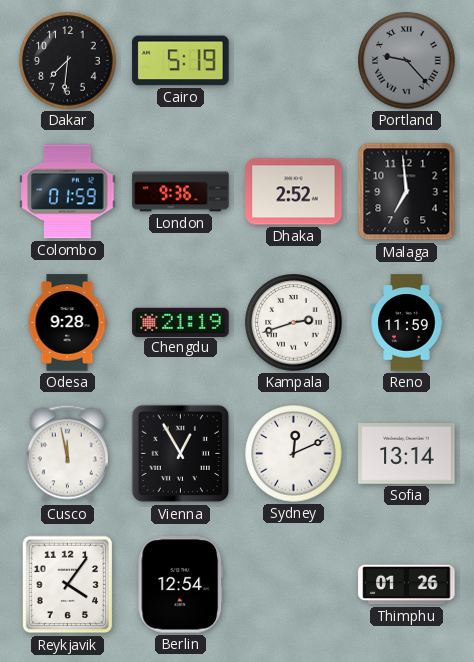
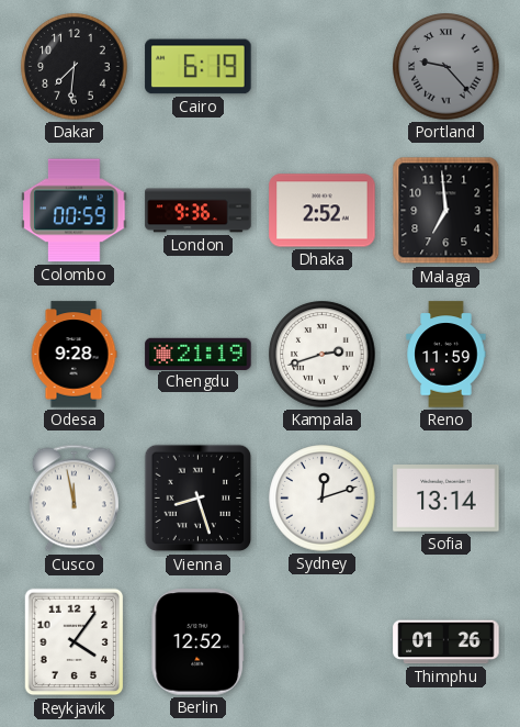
Cairo: 5:19 -> 6:19 (199, 67)
Colombo: 01:59 -> 00:59 (75, 211)
Vienna: 12:55 -> 8:27 (199, 499)
Sydney: 12:11 -> 12:12 (323, 499)
Berlin: 12:54 -> 12:52 (199, 642)
